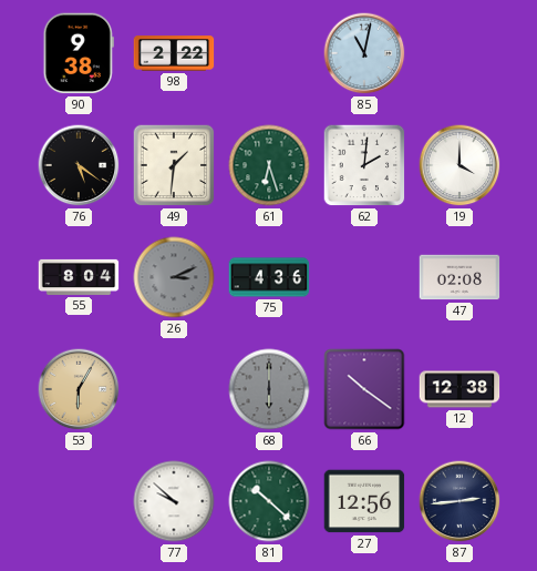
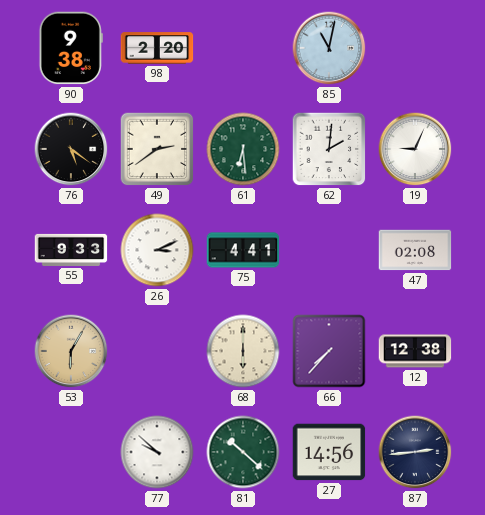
98: 2:22 -> 2:20 (157, 48)
49: 1:31 -> 2:39 (157, 149)
61: 6:27 -> 6:29 (243, 149)
19: 4:00 -> 9:04 (415, 149)
55: 8:04 -> 9:33 (71, 250)
26 dial: grey -> white (157, 250)
75: 4:36 -> 4:41 (243, 250)
68 dial: grey -> cream (243, 351)
66: 10:21 -> 7:37 (329, 351)
27: 12:56 -> 14:56 (329, 452)
